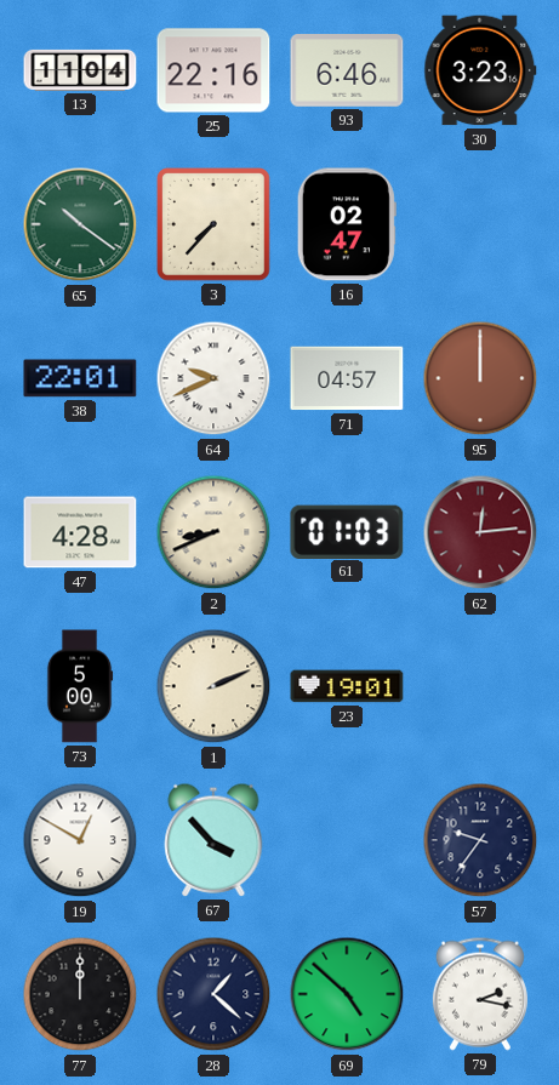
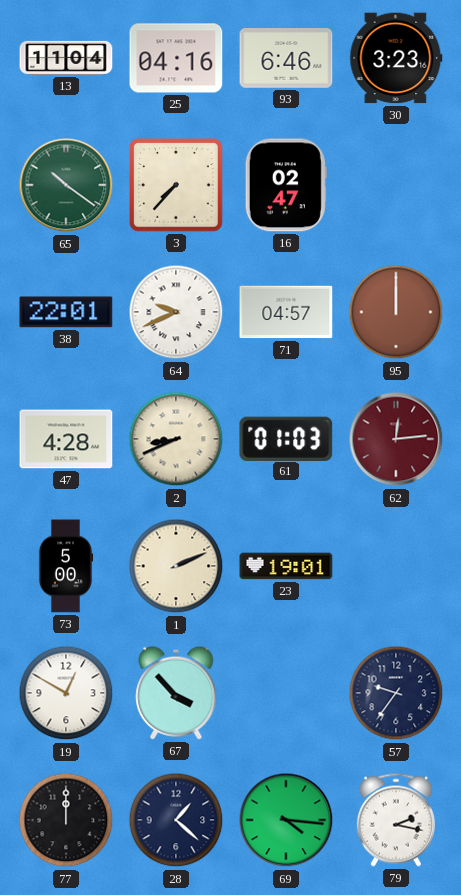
25: 22:16 -> 04:16 (176, 58)
69: 4:52 -> 4:16 (286, 820)
